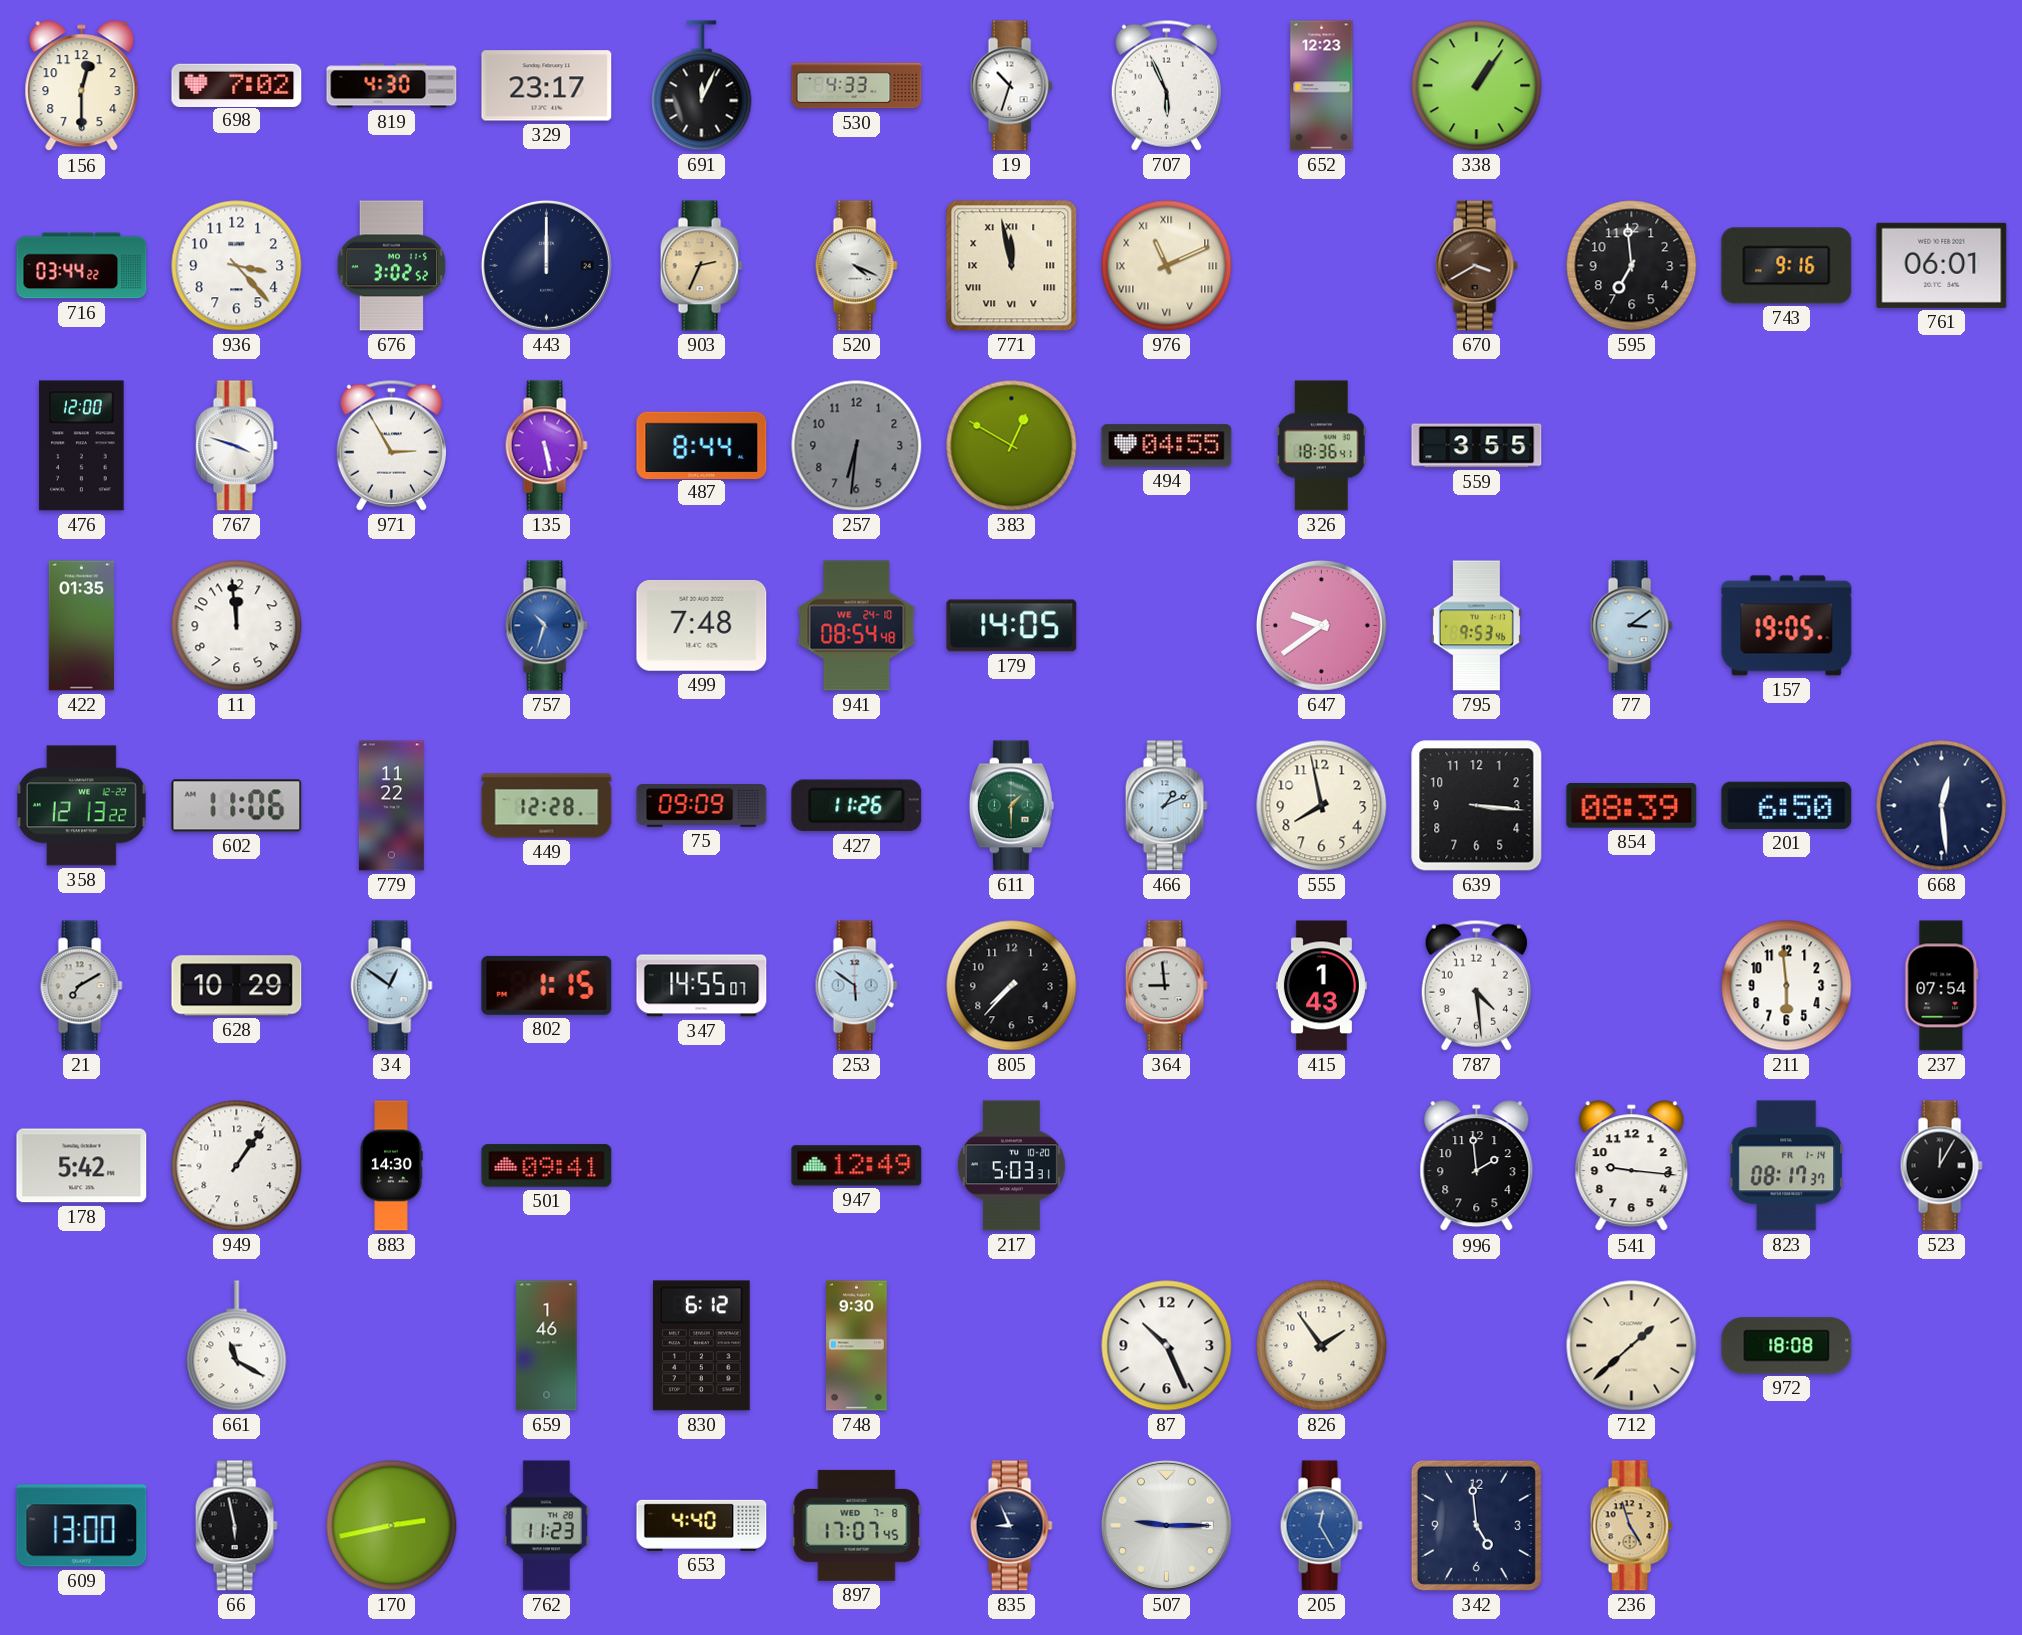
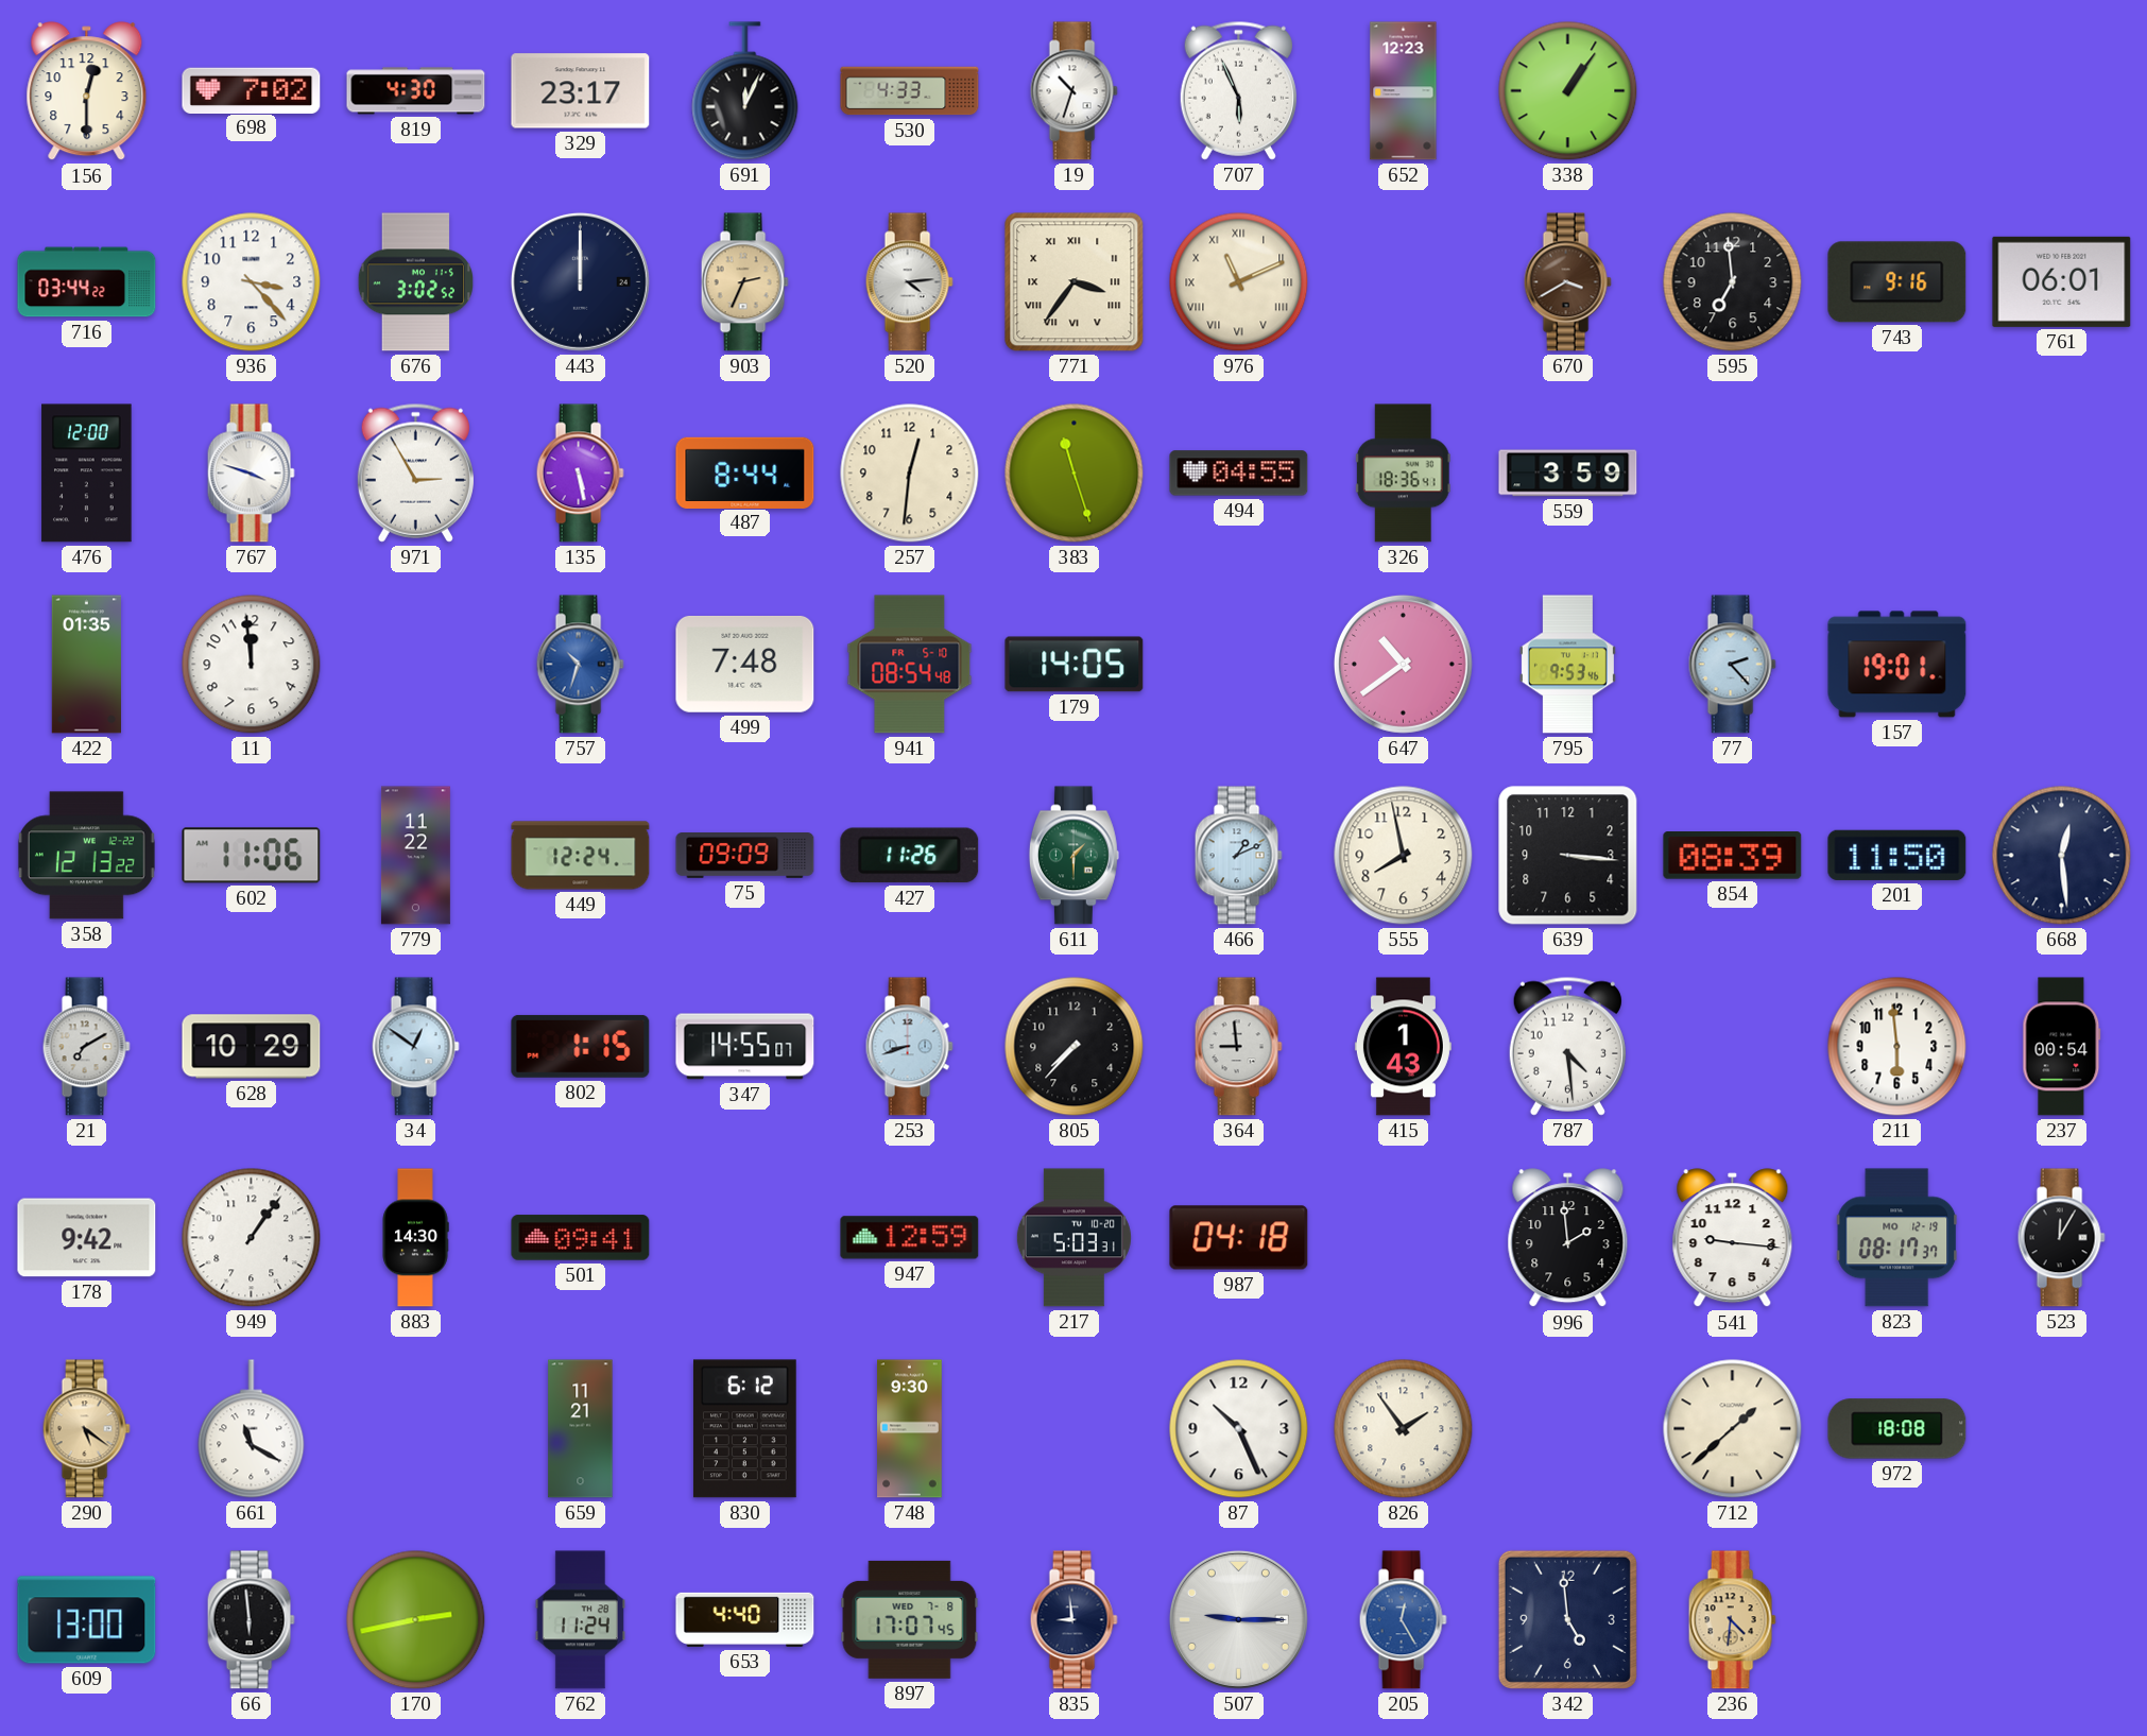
520: 4:19 -> 4:14 (909, 282)
771: 11:58 -> 3:36 (1075, 282)
257: 6:31 -> 12:31 (910, 474)
257 dial: grey -> cream (910, 474)
383: 12:50 -> 11:27 (1075, 474)
559: 3:55 -> 3:59 (1568, 474)
941 date: WE 24-10 -> FR 5-10 (910, 665)
647: 9:39 -> 10:39 (1403, 664)
77: 3:09 -> 2:23 (1732, 665)
157: 19:05 -> 19:01 (1897, 665)
449: 12:28 -> 12:24 (581, 856)
201: 6:50 -> 11:50 (1897, 855)
253: 5:51 -> 8:42 (909, 1047)
237: 07:54 -> 00:54 (2062, 1047)
178: 5:42 -> 9:42 (87, 1238)
947: 12:49 -> 12:59 (910, 1238)
987: none -> 04:18 (1239, 1238)
823 date: FR 1-14 -> MO 12-19 (1897, 1238)
290: none -> 5:21 (86, 1429)
659: 1:46 -> 11:21 (581, 1429)
66: 5:58 -> 5:59 (251, 1620)
762: 11:23 -> 11:24 (580, 1620)
835: 8:56 -> 8:59 (1073, 1620)
236: 4:57 -> 4:31 (1732, 1620)
